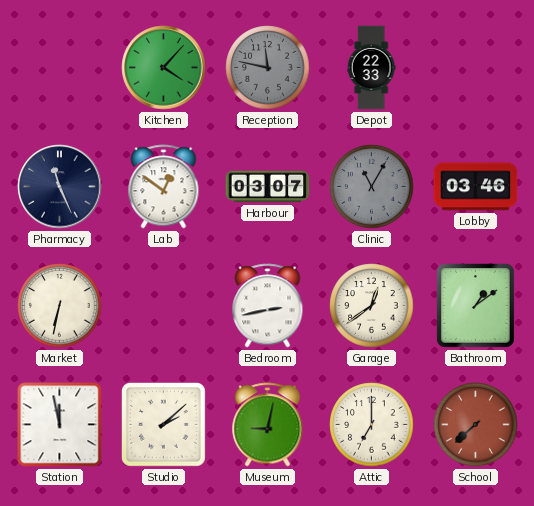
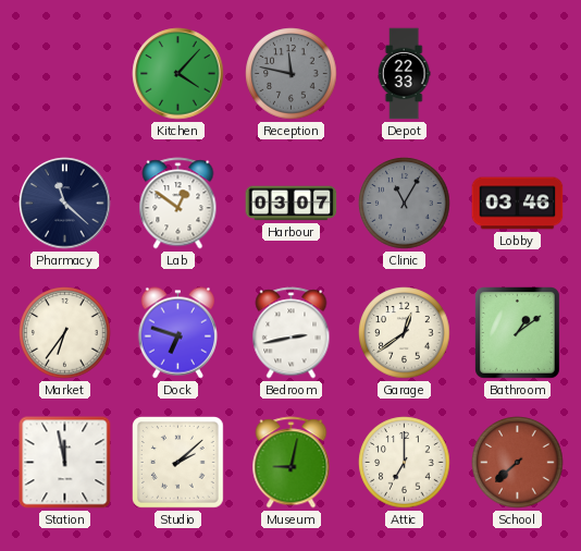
Pharmacy: 11:26 -> 11:22 (65, 204)
Market: 6:32 -> 6:36 (65, 333)
Dock: none -> 6:48 (177, 333)
